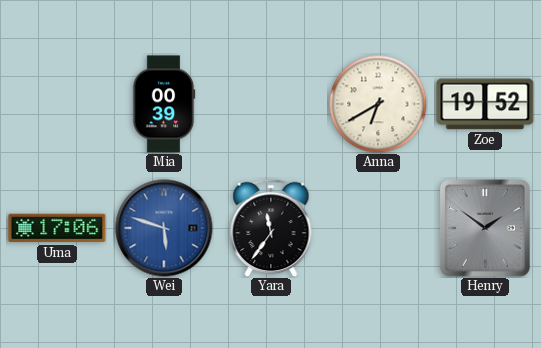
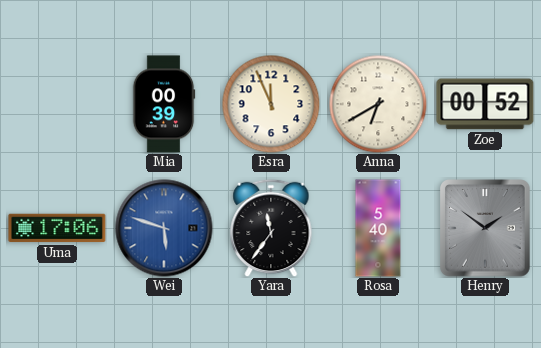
Esra: none -> 11:56 (271, 104)
Zoe: 19:52 -> 00:52 (485, 104)
Rosa: none -> 5:40 (378, 228)
